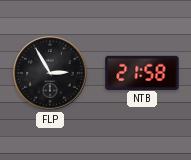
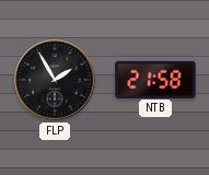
FLP: 2:55 -> 1:55 (55, 80)
